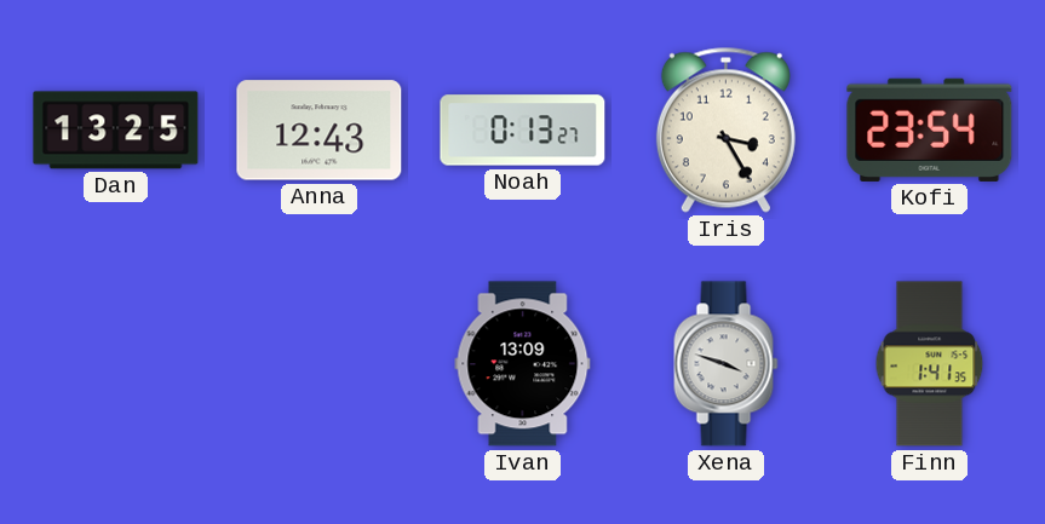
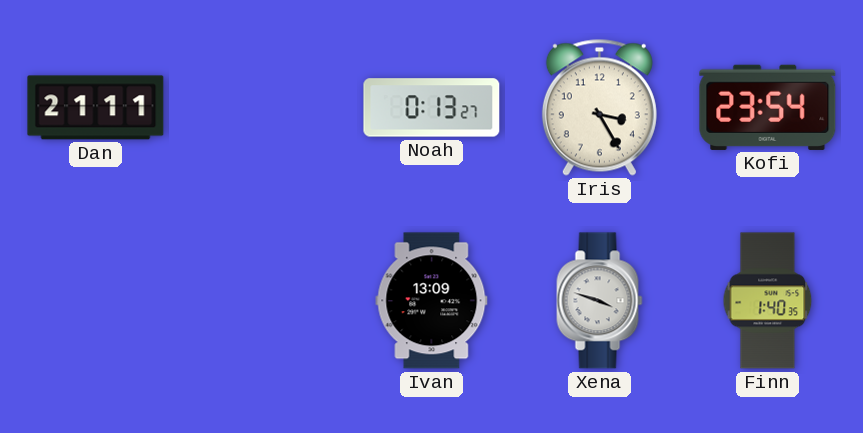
Dan: 13:25 -> 21:11 (96, 108)
Anna: 12:43 -> none (320, 131)
Finn: 1:41 -> 1:40 (768, 301)
